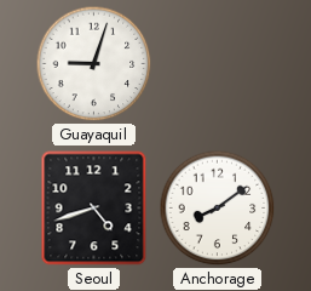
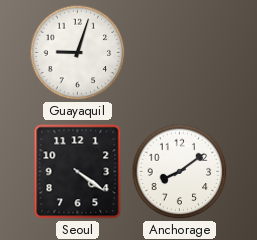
Seoul: 4:42 -> 4:21 (78, 172)
